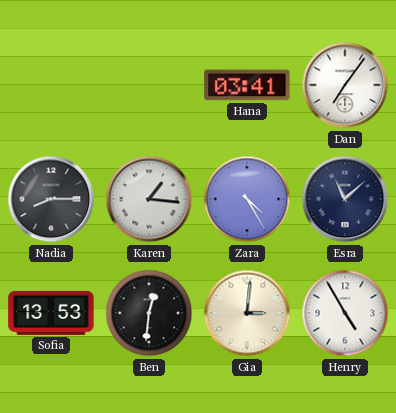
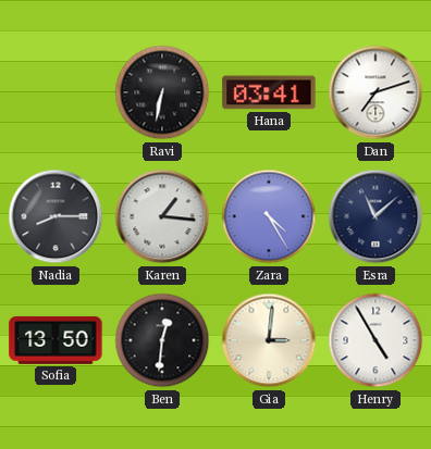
Ravi: none -> 6:32 (162, 92)
Dan: 7:06 -> 7:12 (375, 92)
Sofia: 13:53 -> 13:50 (56, 340)
